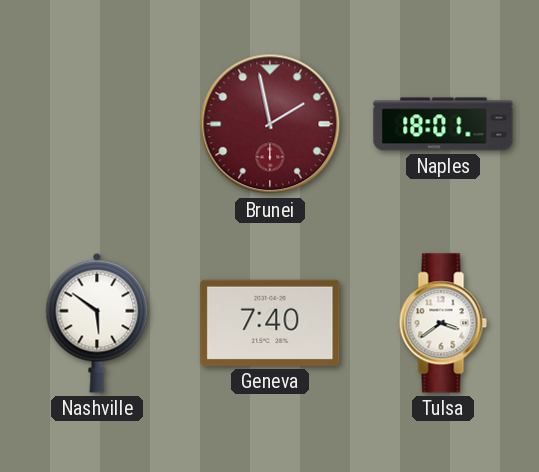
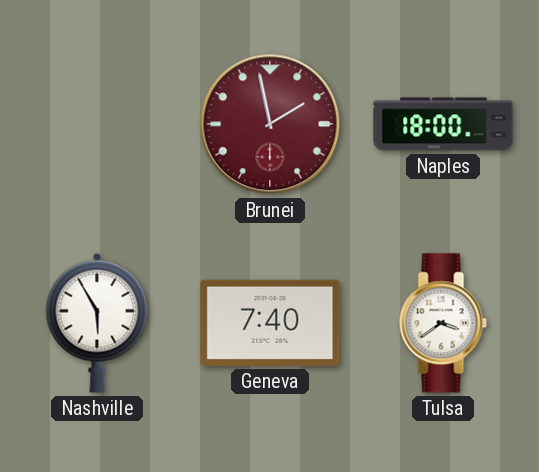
Naples: 18:01 -> 18:00 (443, 124)
Nashville: 5:51 -> 5:55 (97, 323)
